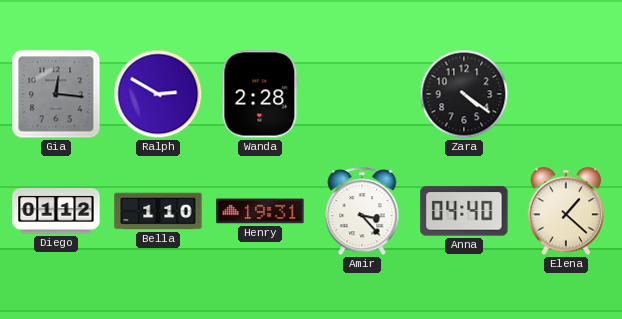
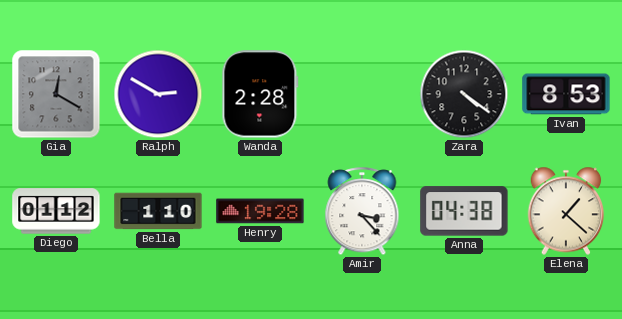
Gia: 12:16 -> 12:20 (56, 94)
Ivan: none -> 8:53 (566, 94)
Henry: 19:31 -> 19:28 (260, 211)
Anna: 04:40 -> 04:38 (464, 211)
